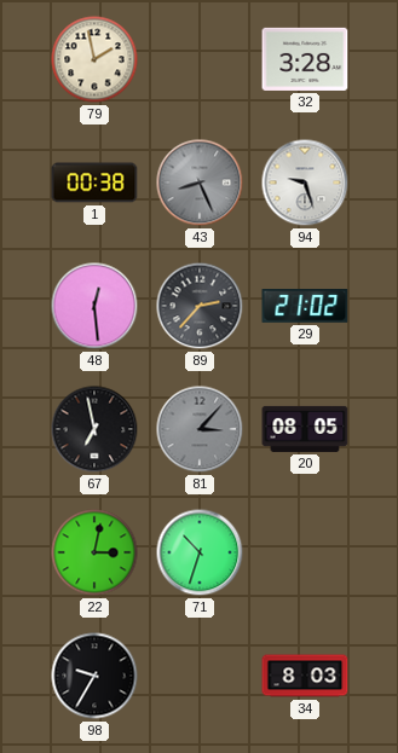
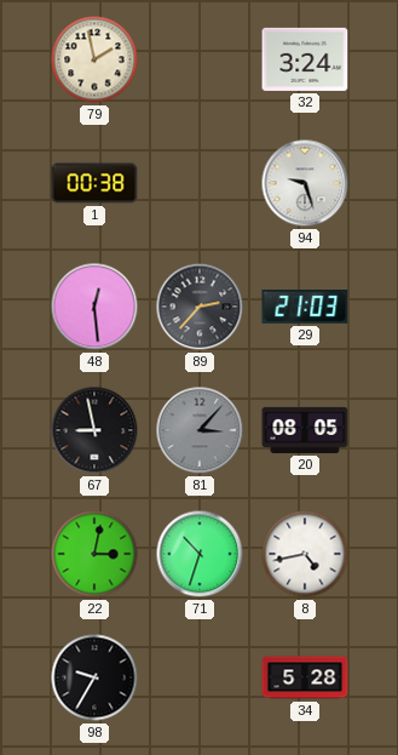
32: 3:28 -> 3:24 (305, 59)
43: 8:26 -> none (200, 183)
29: 21:02 -> 21:03 (305, 308)
67: 6:58 -> 8:58 (94, 430)
8: none -> 4:43 (305, 554)
34: 8:03 -> 5:28 (305, 677)
